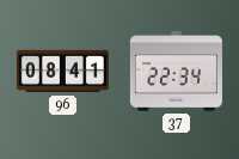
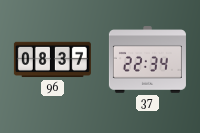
96: 08:41 -> 08:37 (52, 60)
